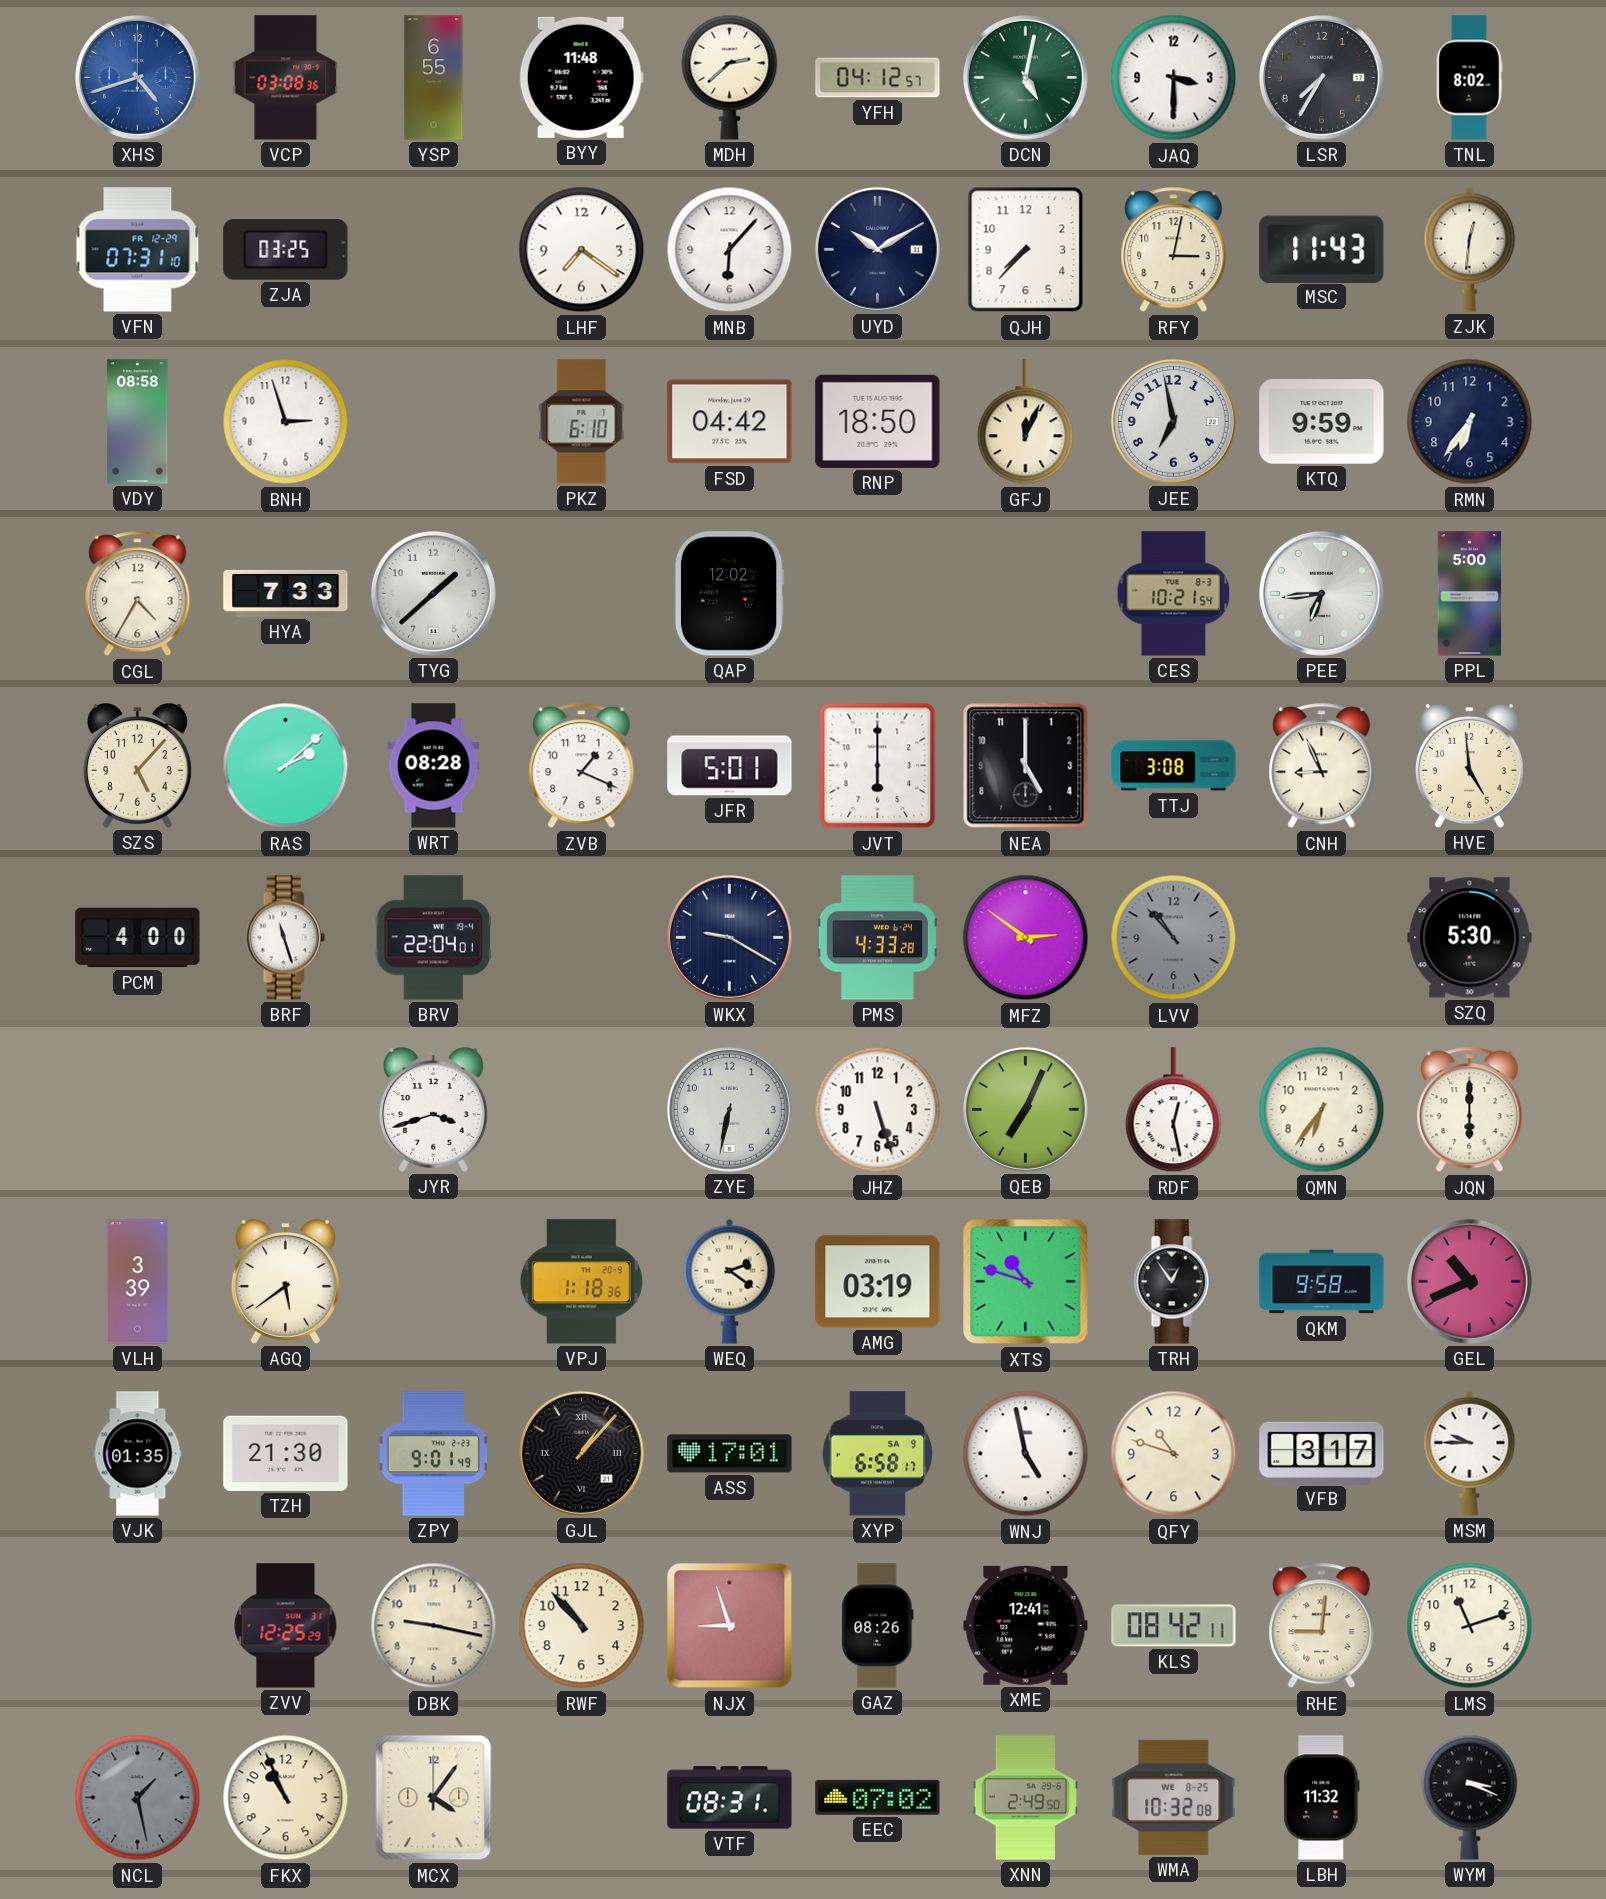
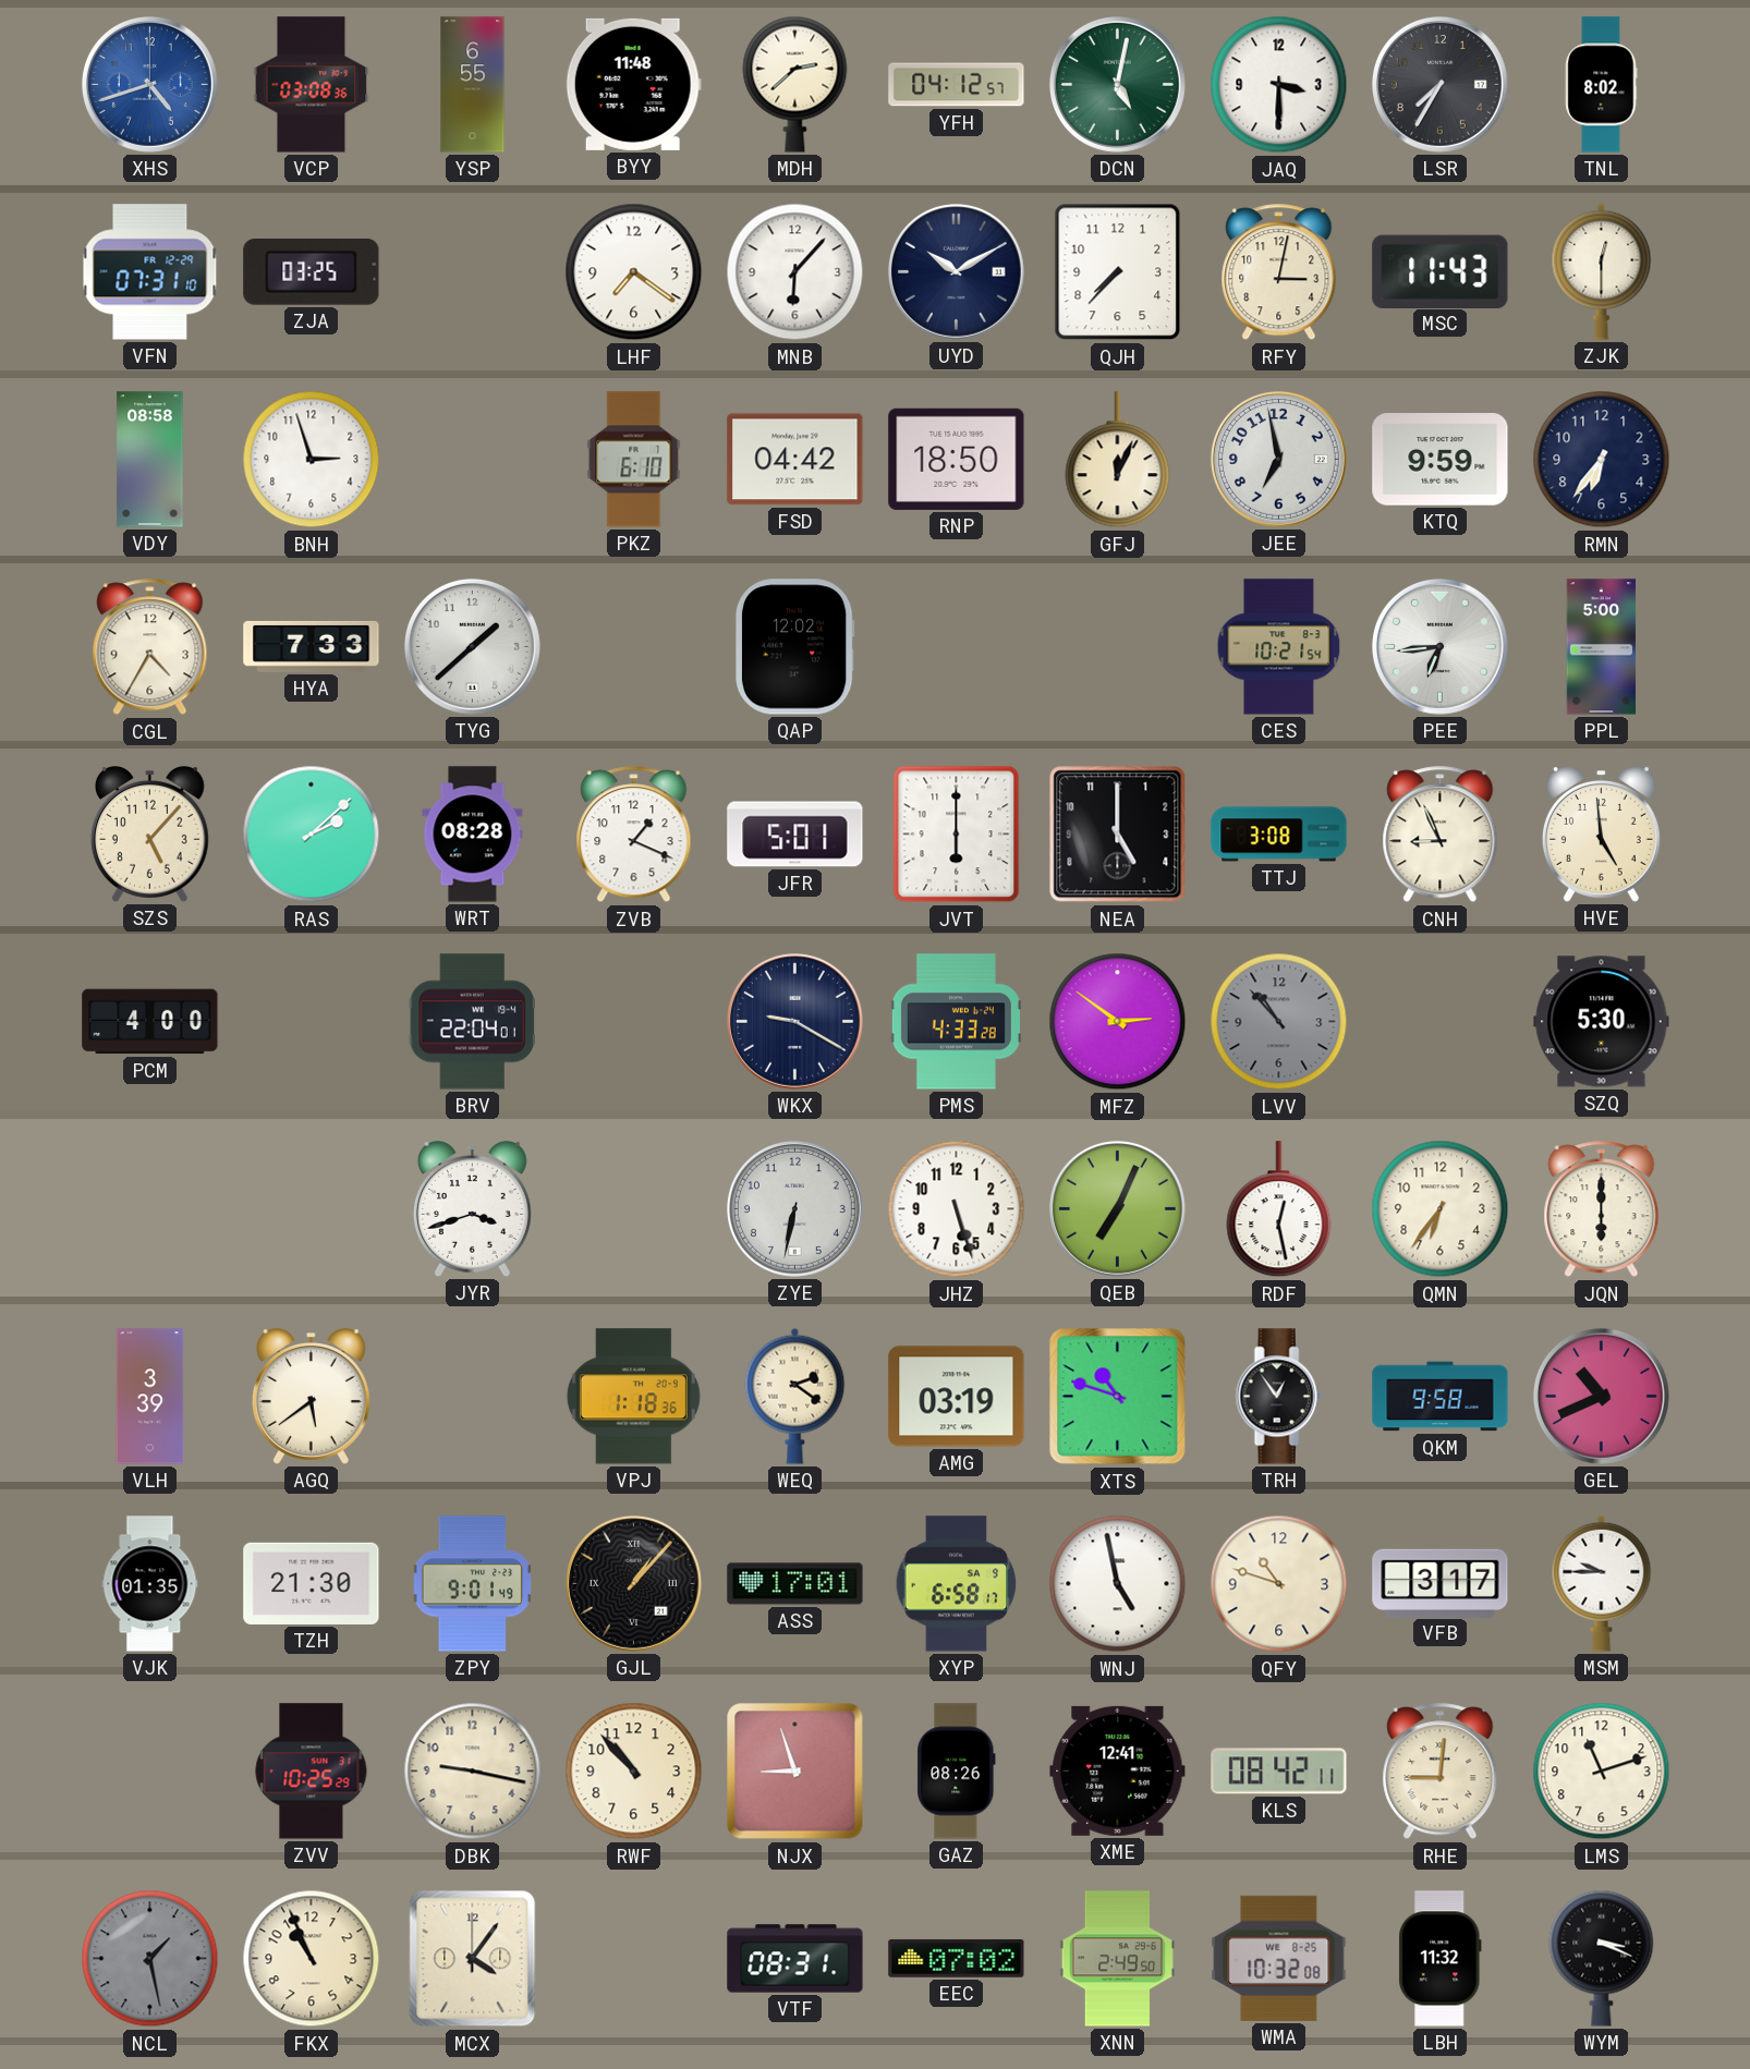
ZJK: 12:31 -> 12:30 (1602, 271)
BRF: 11:27 -> none (285, 938)
ZVV: 12:25 -> 10:25 (312, 1772)
